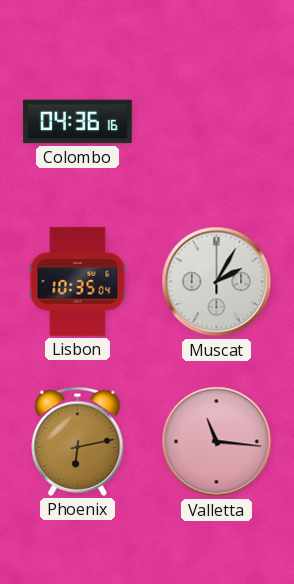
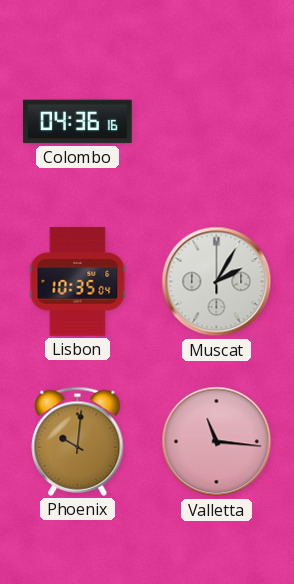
Phoenix: 6:13 -> 10:01 (78, 441)
